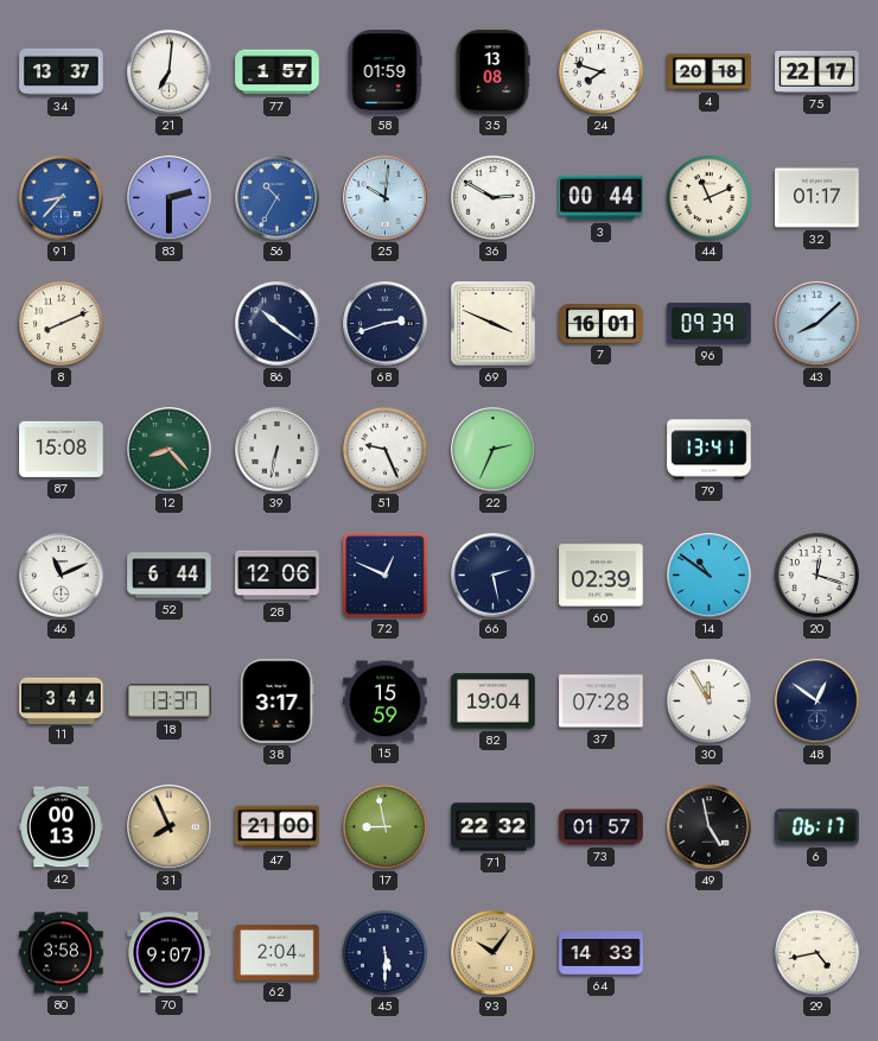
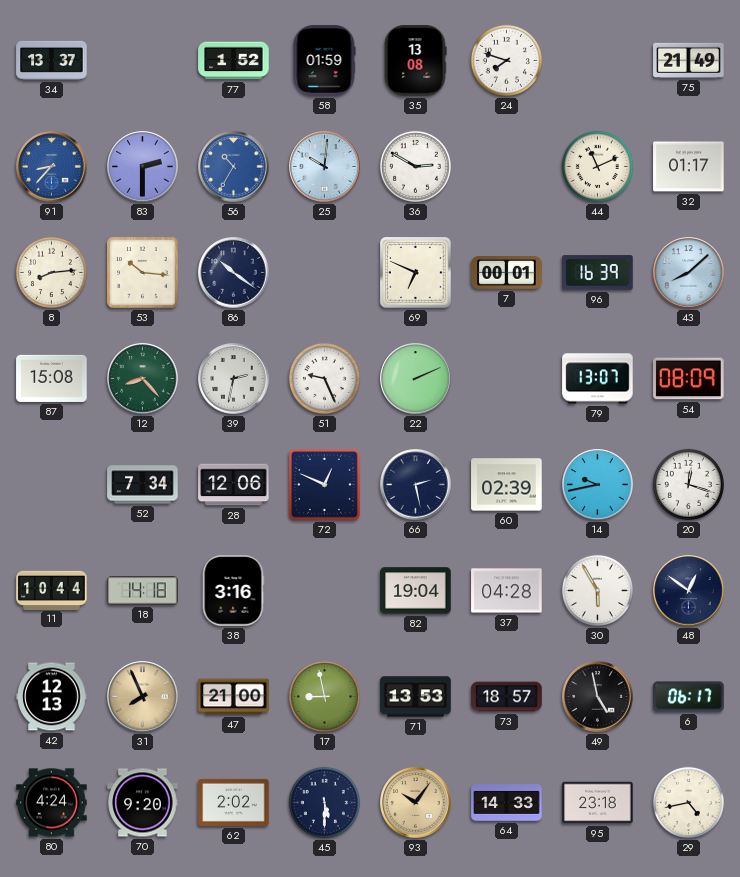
21: 7:01 -> none (170, 72)
77: 1:57 -> 1:52 (234, 61)
4: 20:18 -> none (710, 72)
75: 22:17 -> 21:49 (689, 60)
3: 00:44 -> none (602, 198)
8: 8:11 -> 8:14 (51, 272)
53: none -> 10:16 (143, 273)
68: 2:42 -> none (386, 324)
69: 3:49 -> 6:49 (416, 273)
7: 16:01 -> 00:01 (507, 273)
96: 09:39 -> 16:39 (598, 273)
39: 6:32 -> 2:32 (234, 379)
22: 2:34 -> 2:11 (416, 379)
79: 13:41 -> 13:07 (598, 379)
54: none -> 08:09 (689, 379)
46: 11:11 -> none (62, 576)
52: 6:44 -> 7:34 (143, 485)
14: 10:51 -> 9:43 (598, 485)
11: 3:44 -> 10:44 (52, 590)
18: 13:37 -> 14:18 (143, 591)
38: 3:17 -> 3:16 (233, 591)
15: 15:59 -> none (386, 702)
37: 07:28 -> 04:28 (507, 591)
30: 11:55 -> 5:55 (597, 590)
42: 00:13 -> 12:13 (52, 697)
71: 22:32 -> 13:53 (416, 697)
73: 01:57 -> 18:57 (507, 697)
80: 3:58 -> 4:24 (52, 803)
70: 9:07 -> 9:20 (143, 803)
62: 2:04 -> 2:02 (234, 802)
95: none -> 23:18 (598, 803)
